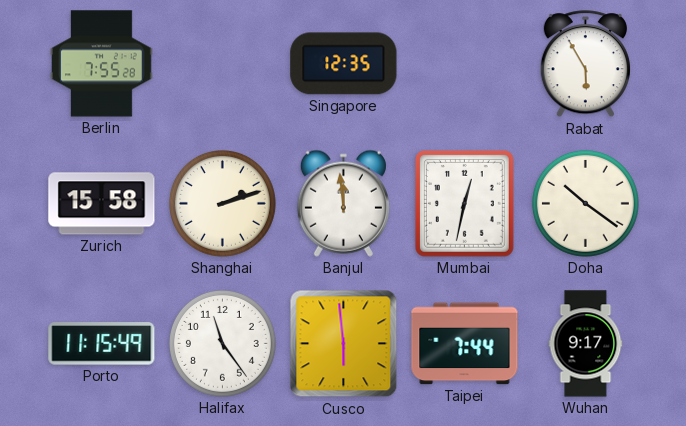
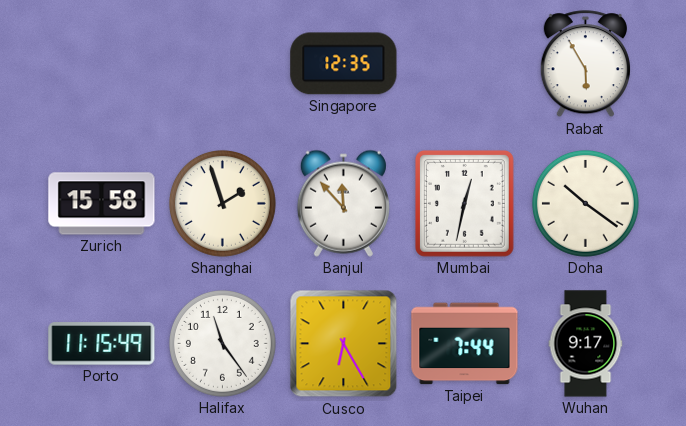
Berlin: 7:55 -> none (102, 64)
Shanghai: 2:12 -> 1:57 (222, 203)
Banjul: 11:59 -> 11:53 (343, 203)
Cusco: 5:59 -> 6:25 (344, 344)
